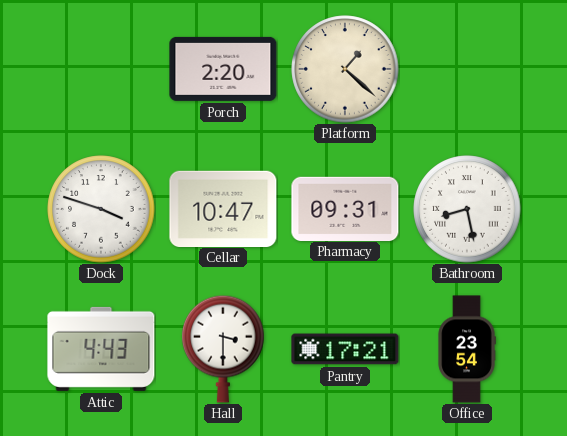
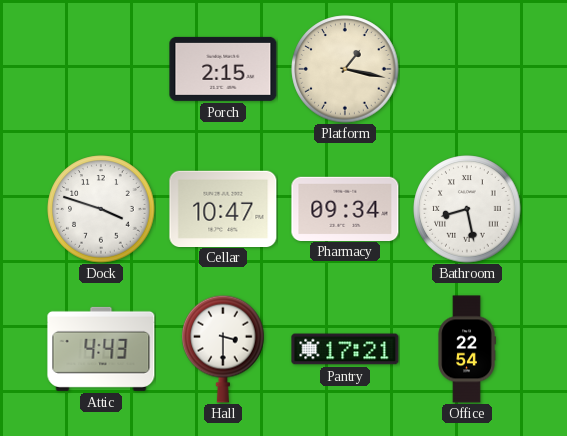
Porch: 2:20 -> 2:15 (223, 69)
Platform: 1:22 -> 1:17 (345, 69)
Pharmacy: 09:31 -> 09:34 (345, 208)
Office: 23:54 -> 22:54 (467, 349)
